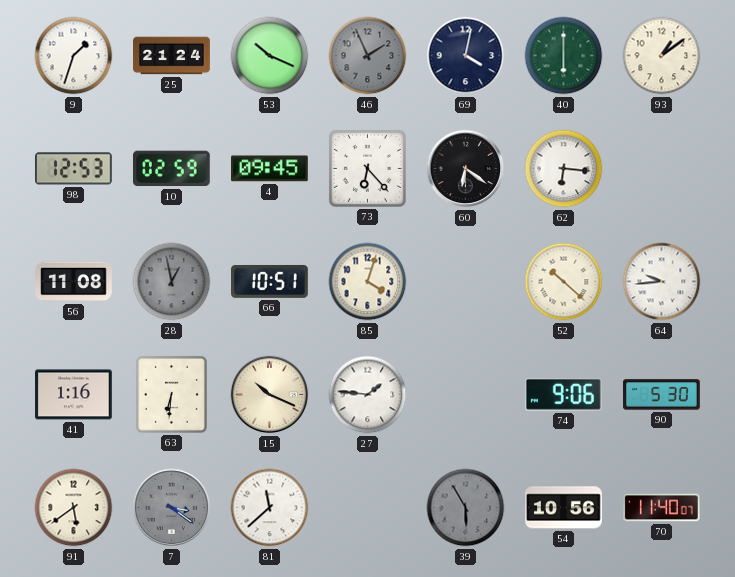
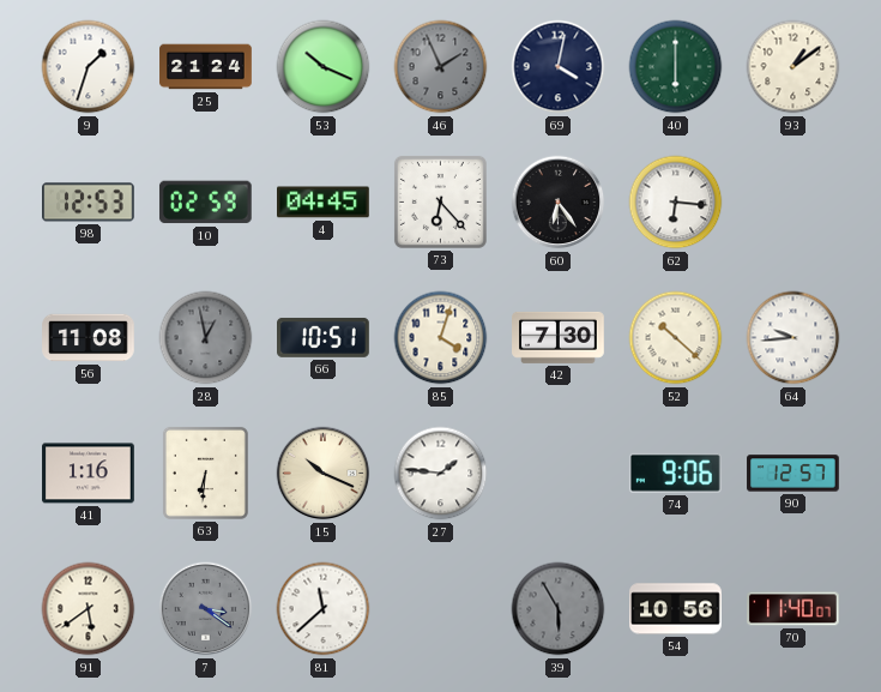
4: 09:45 -> 04:45 (324, 203)
60: 6:21 -> 6:24 (559, 203)
42: none -> 7:30 (559, 337)
90: 5:30 -> 12:57 (793, 474)
